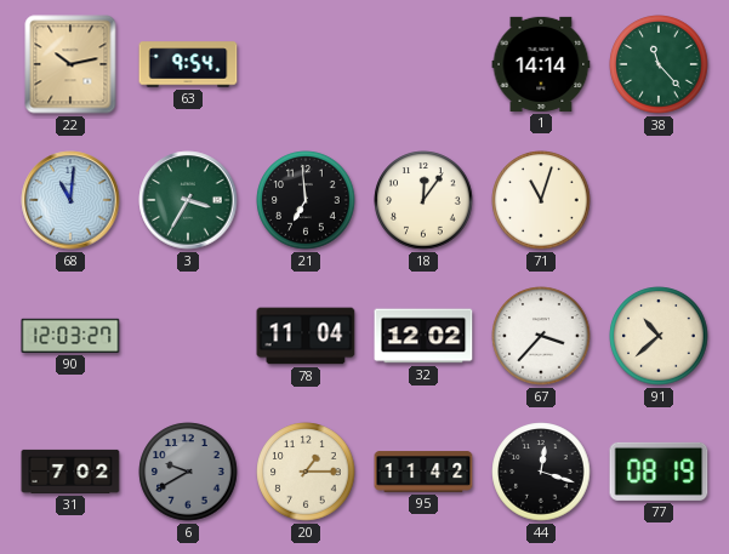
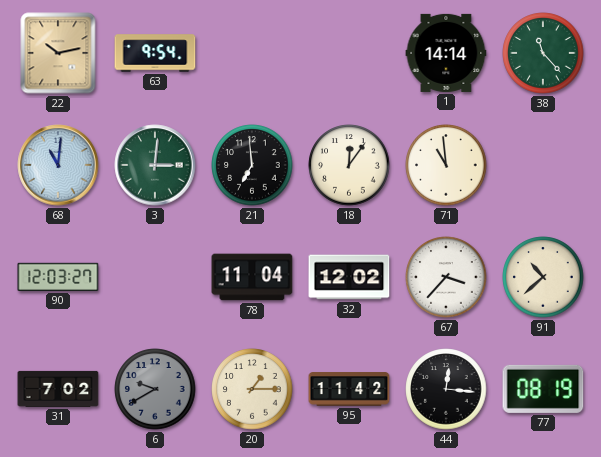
3: 3:35 -> 3:01 (155, 165)
71: 11:03 -> 10:59 (446, 165)
44: 12:18 -> 12:16 (446, 389)
